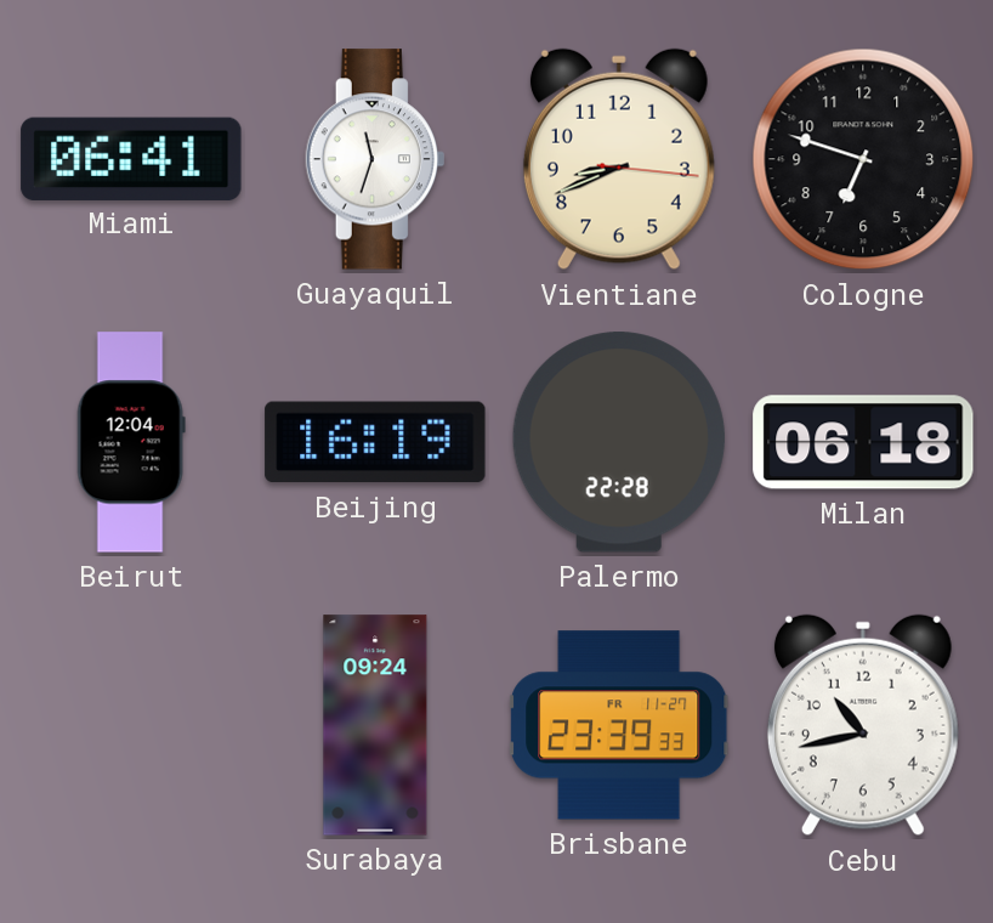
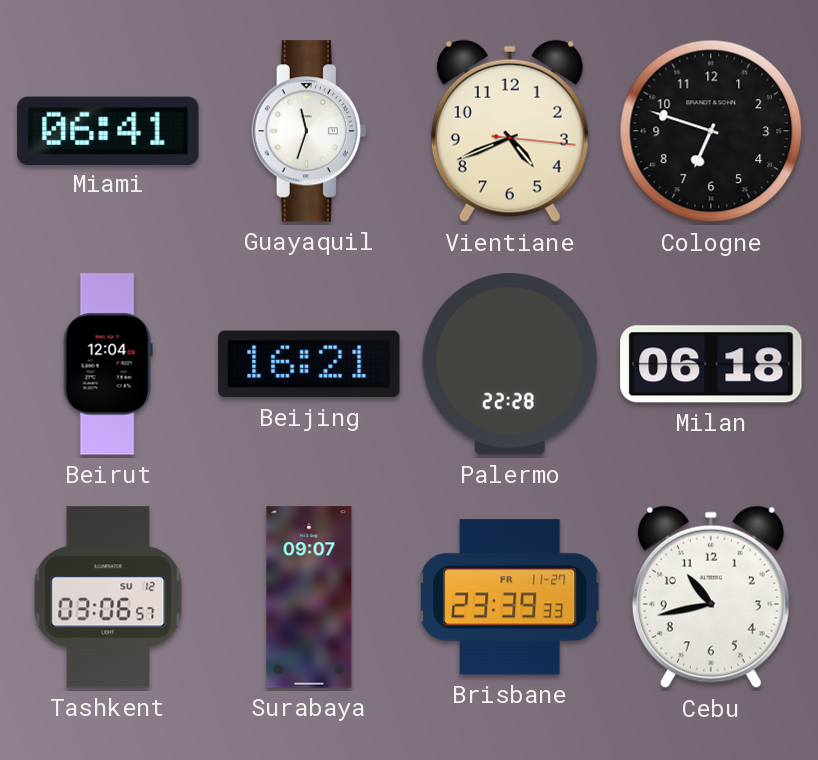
Vientiane: 8:41 -> 4:41 (510, 131)
Beijing: 16:19 -> 16:21 (309, 364)
Tashkent: none -> 03:06 (108, 597)
Surabaya: 09:24 -> 09:07 (309, 597)
